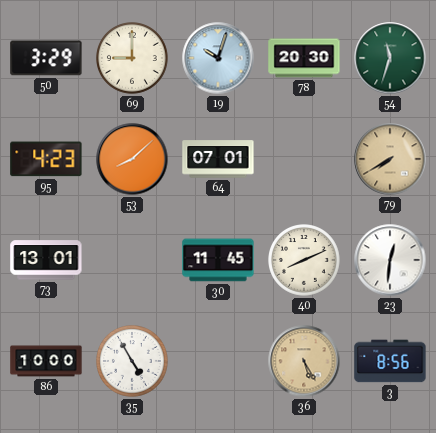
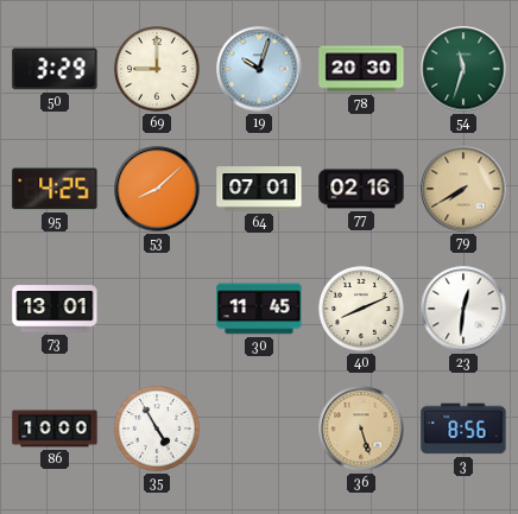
95: 4:23 -> 4:25 (55, 189)
77: none -> 02:16 (361, 189)
36: 5:25 -> 5:27 (361, 429)
